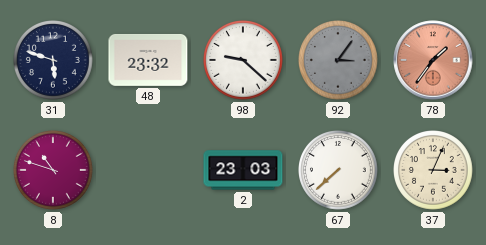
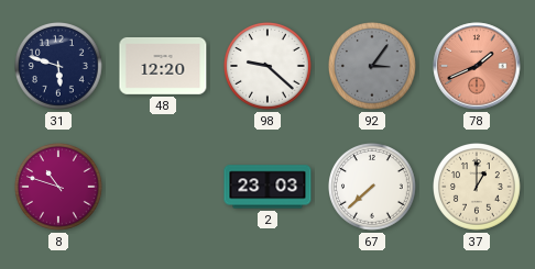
48: 23:32 -> 12:20 (163, 66)
78: 1:36 -> 1:41 (477, 66)
37: 3:04 -> 1:00 (478, 188)
